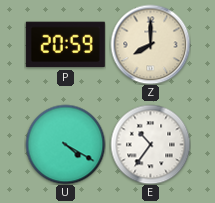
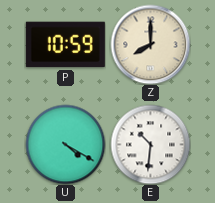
P: 20:59 -> 10:59 (65, 45)
E: 10:36 -> 10:31 (150, 144)
